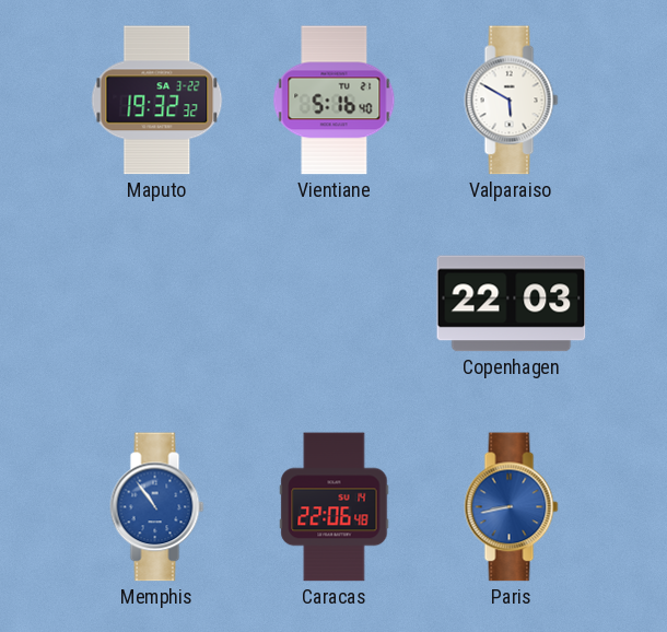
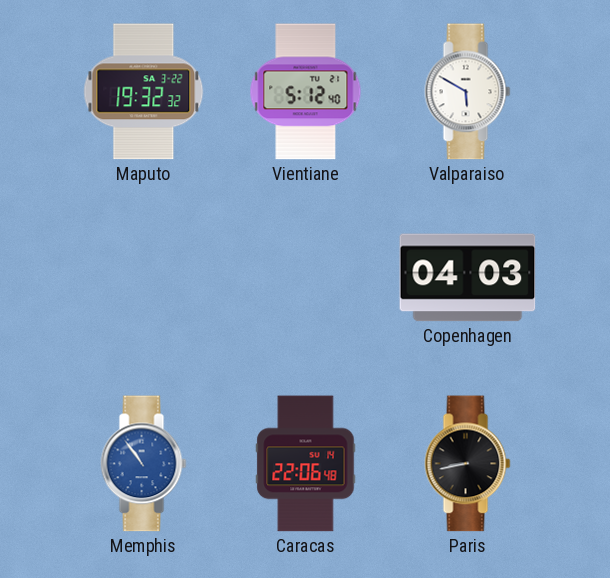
Vientiane: 5:16 -> 5:12 (306, 92)
Copenhagen: 22:03 -> 04:03 (468, 278)
Paris dial: blue -> black (468, 464)
